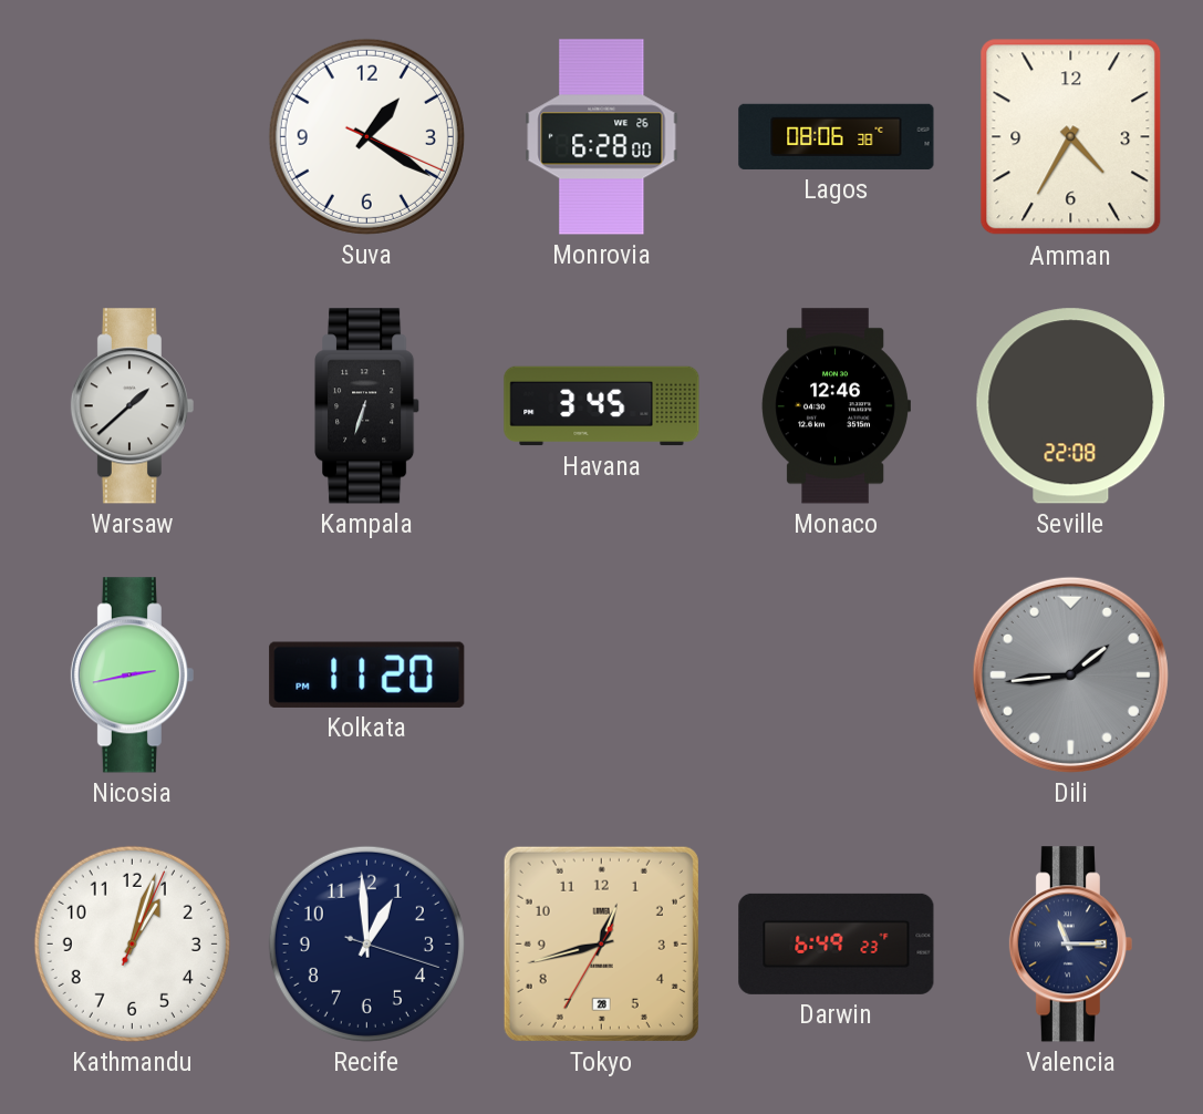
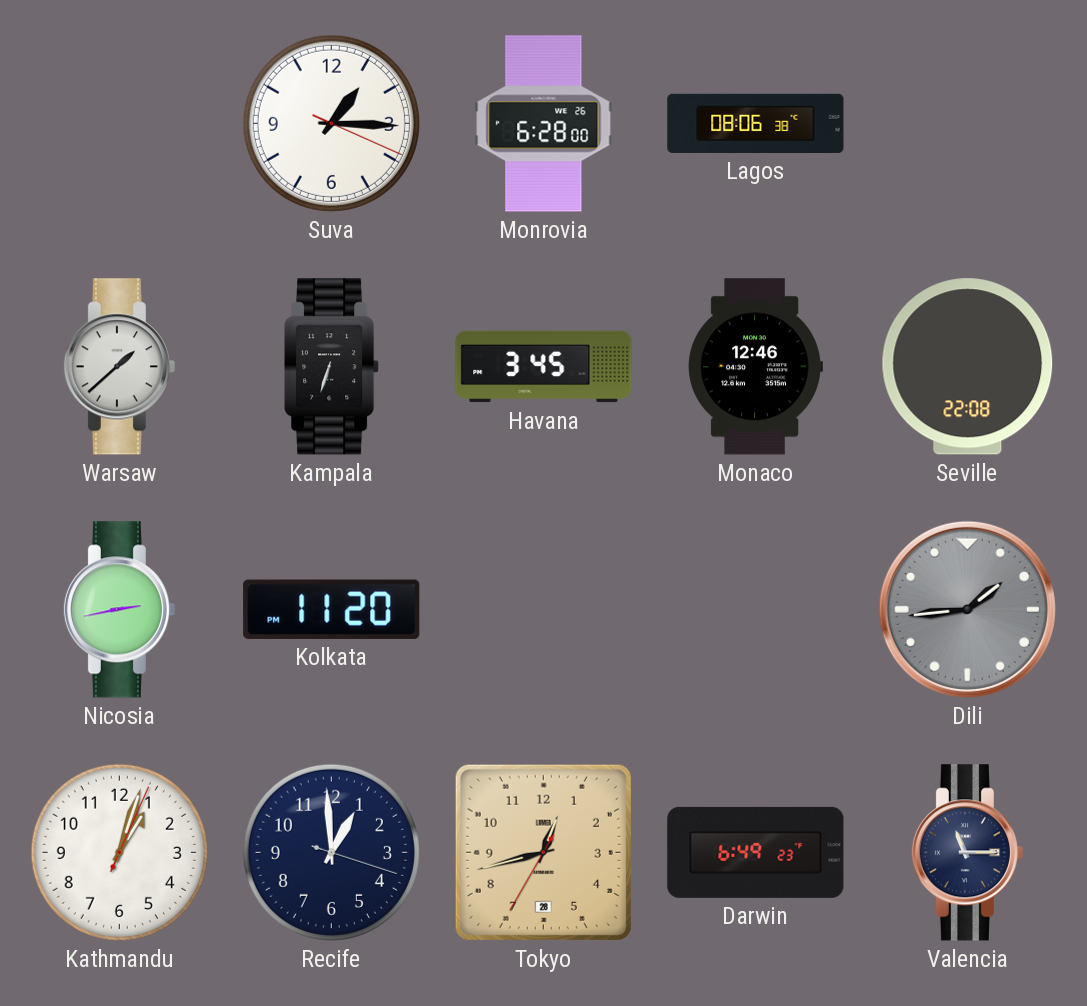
Suva: 1:20 -> 1:15 (331, 123)
Amman: 4:35 -> none (1071, 137)
